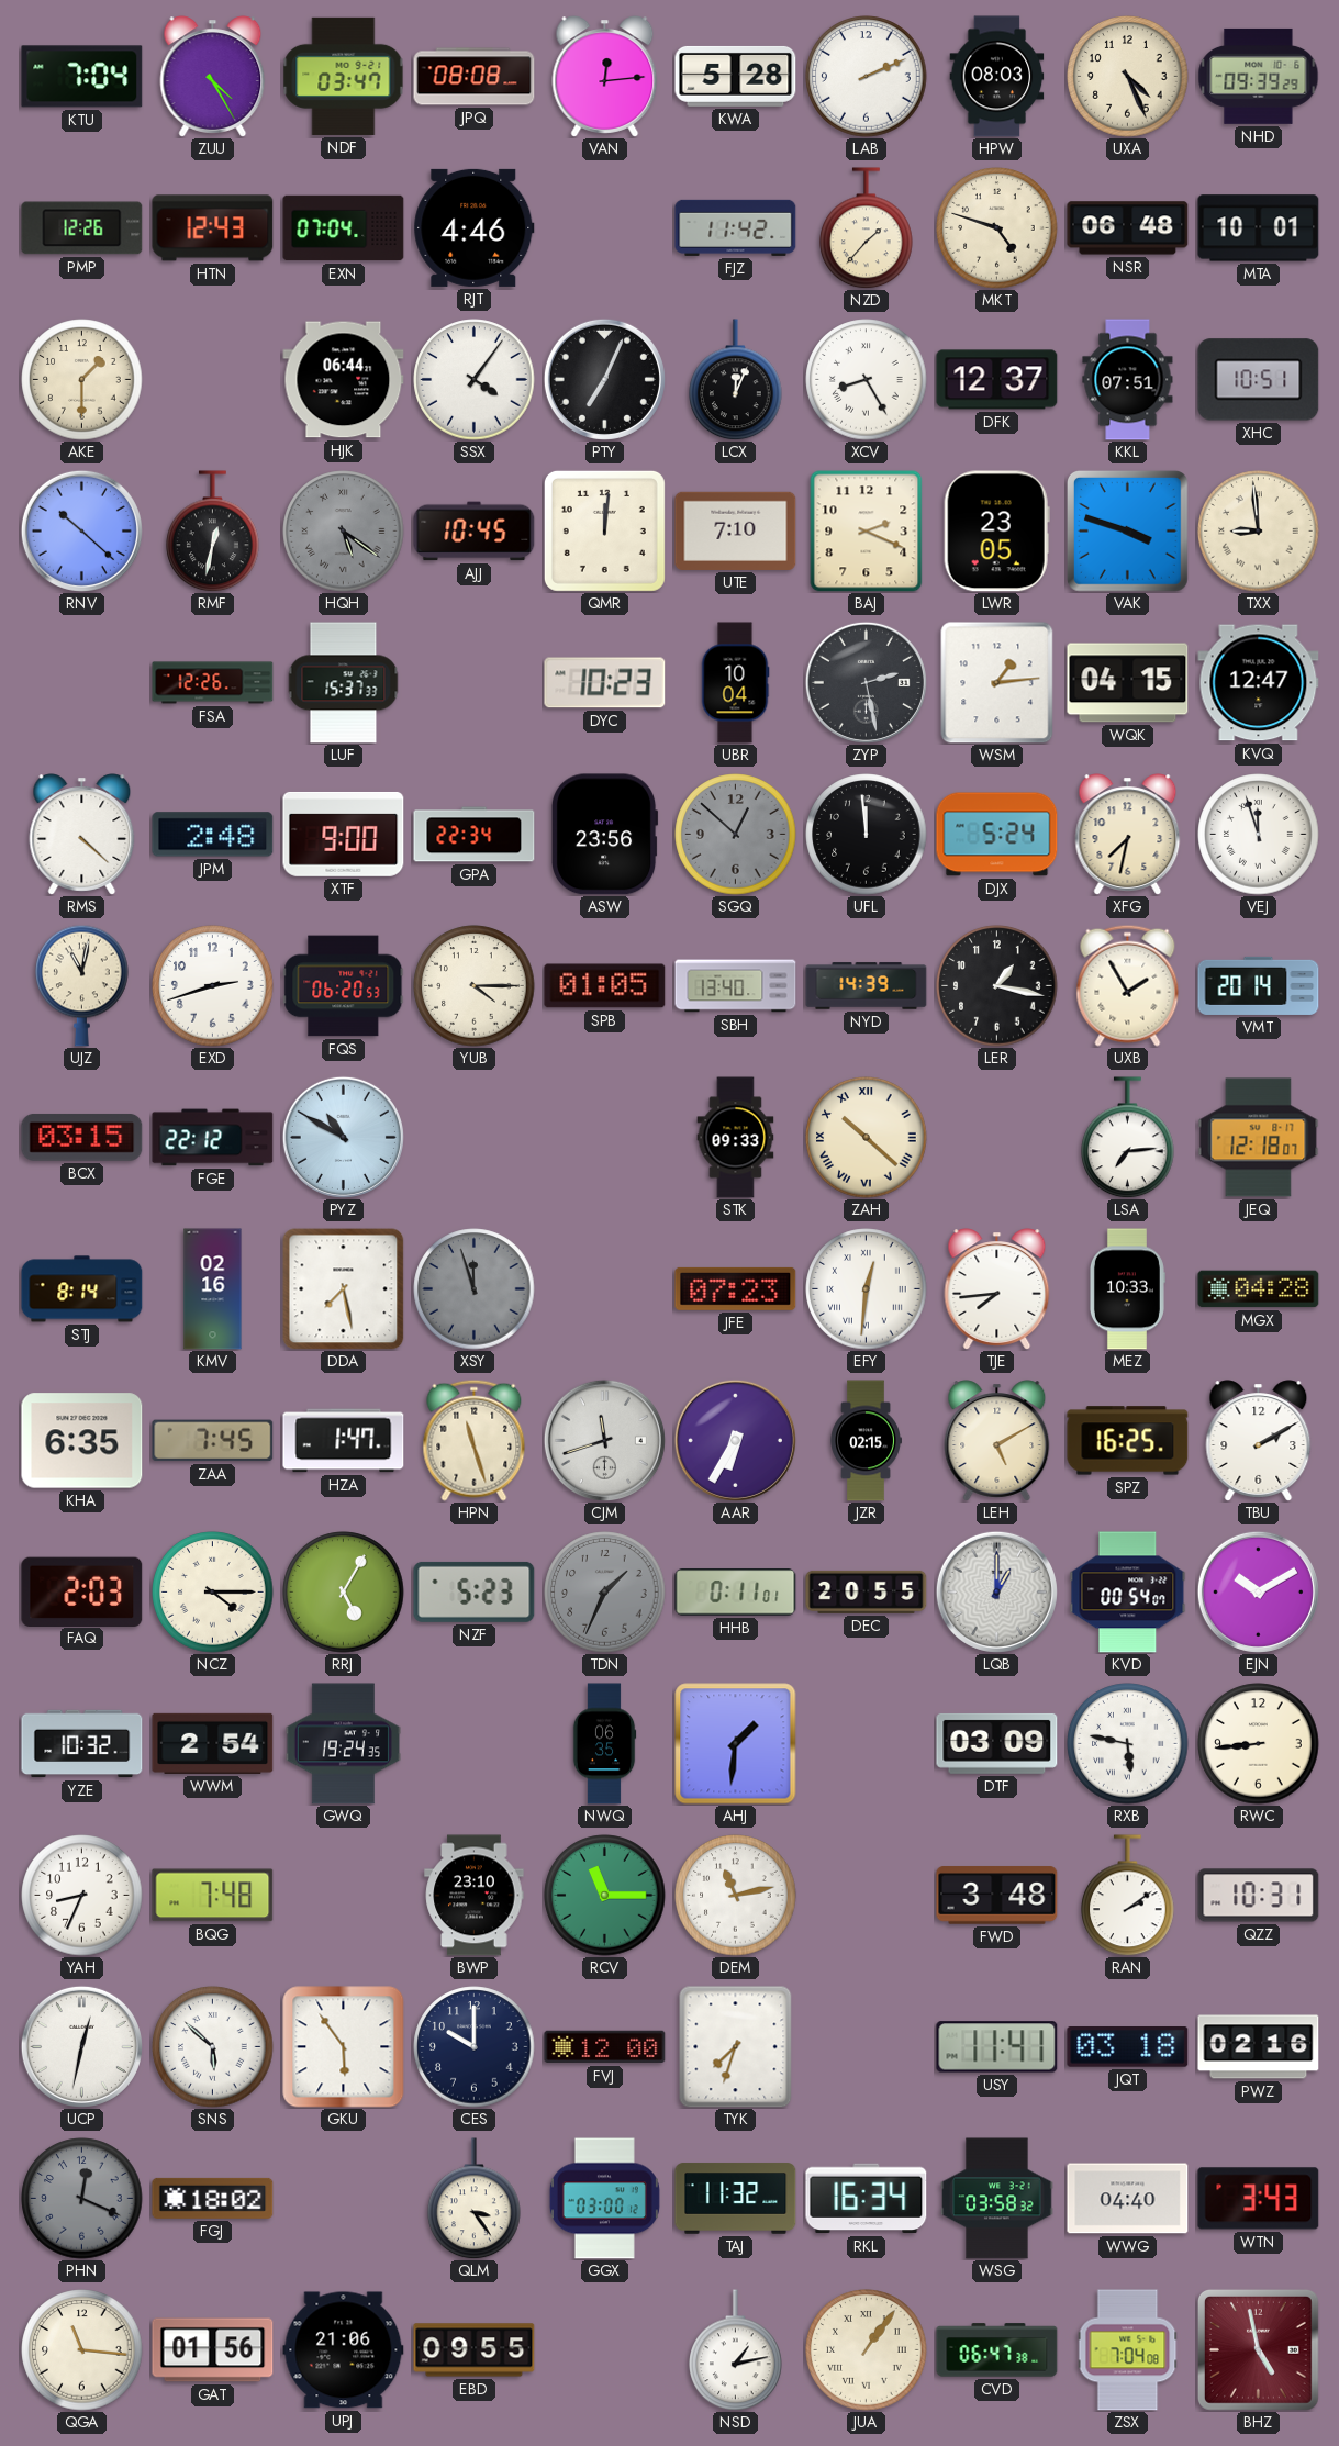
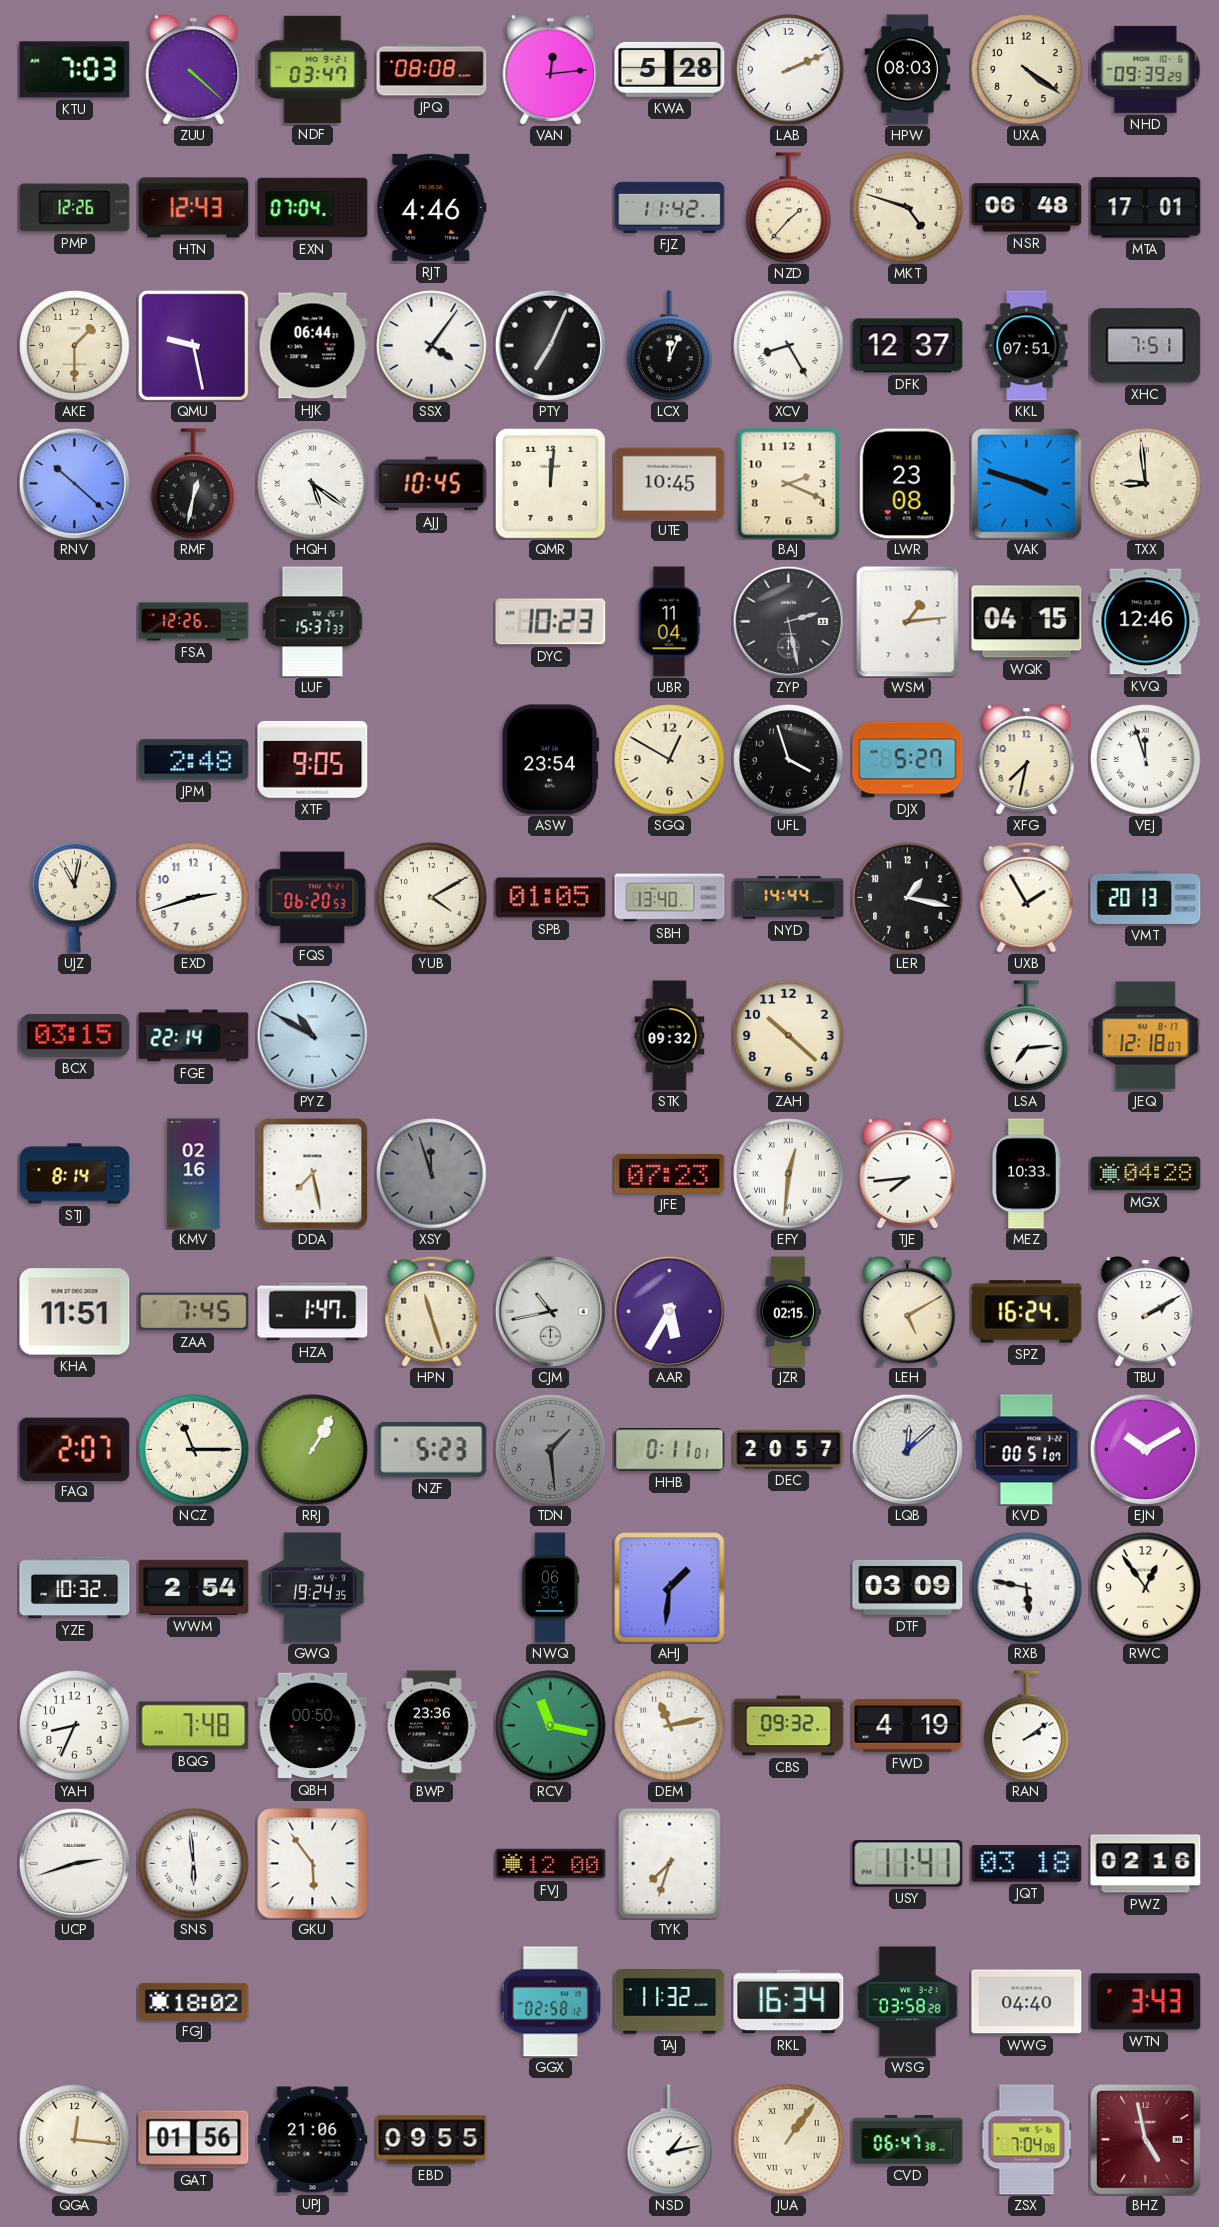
KTU: 7:04 -> 7:03 (75, 70)
ZUU: 4:25 -> 4:22 (194, 70)
UXA: 4:26 -> 4:21 (1027, 70)
MTA: 10:01 -> 17:01 (1146, 208)
QMU: none -> 9:28 (193, 345)
XHC: 10:51 -> 7:51 (1146, 346)
HQH dial: grey -> white (313, 484)
UTE: 7:10 -> 10:45 (670, 483)
LWR: 23:05 -> 23:08 (907, 484)
UBR: 10:04 -> 11:04 (669, 622)
KVQ: 12:47 -> 12:46 (1146, 622)
RMS: 4:22 -> none (82, 835)
XTF: 9:00 -> 9:05 (313, 759)
GPA: 22:34 -> none (475, 835)
ASW: 23:56 -> 23:54 (551, 760)
SGQ: 12:52 -> 12:50 (670, 760)
SGQ dial: grey -> cream (670, 760)
UFL: 11:59 -> 3:57 (789, 760)
DJX: 5:24 -> 5:27 (908, 760)
YUB: 4:15 -> 4:10 (432, 898)
NYD: 14:39 -> 14:44 (789, 898)
VMT: 20:14 -> 20:13 (1146, 897)
FGE: 22:12 -> 22:14 (194, 1036)
STK: 09:33 -> 09:32 (670, 1036)
ZAH numerals: Roman -> Arabic (789, 1036)
KHA: 6:35 -> 11:51 (75, 1312)
CJM: 11:42 -> 10:43 (550, 1311)
AAR: 6:35 -> 5:35 (669, 1311)
SPZ: 16:25 -> 16:24 (1027, 1312)
FAQ: 2:03 -> 2:07 (75, 1449)
NCZ: 4:15 -> 11:15 (194, 1450)
RRJ: 5:05 -> 1:05 (313, 1450)
TDN: 1:34 -> 1:29 (551, 1450)
DEC: 20:55 -> 20:57 (789, 1449)
LQB: 1:00 -> 12:08 (907, 1449)
KVD: 00:54 -> 00:51 (1027, 1450)
RWC: 8:44 -> 12:54 (1146, 1588)
QBH: none -> 00:50 (313, 1726)
BWP: 23:10 -> 23:36 (432, 1726)
RCV: 11:15 -> 11:17 (551, 1726)
CBS: none -> 09:32 (789, 1726)
FWD: 3:48 -> 4:19 (908, 1726)
QZZ: 10:31 -> none (1259, 1896)
UCP: 12:32 -> 2:42 (74, 1863)
SNS: 5:52 -> 5:59 (194, 1864)
CES: 10:00 -> none (475, 2047)
PHN: 12:19 -> none (82, 2199)
QLM: 3:24 -> none (475, 2199)
GGX: 03:00 -> 02:58 (550, 2002)
WSG: 03:58:32 -> 03:58:28 (908, 2002)
QGA: 11:16 -> 12:16 (75, 2140)
